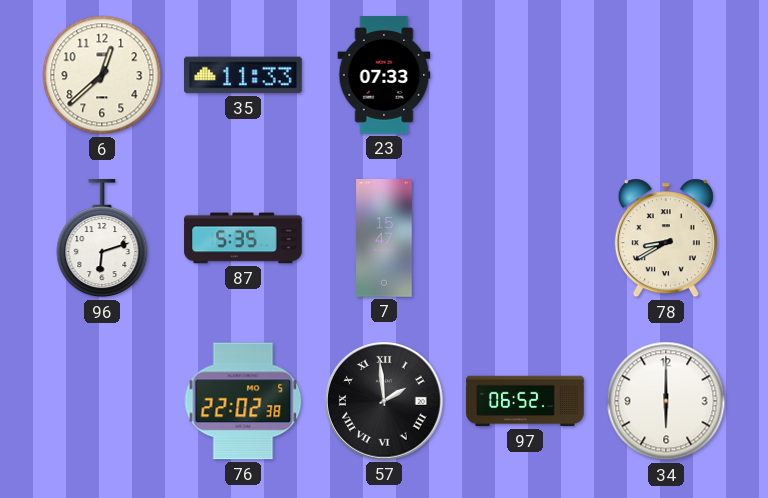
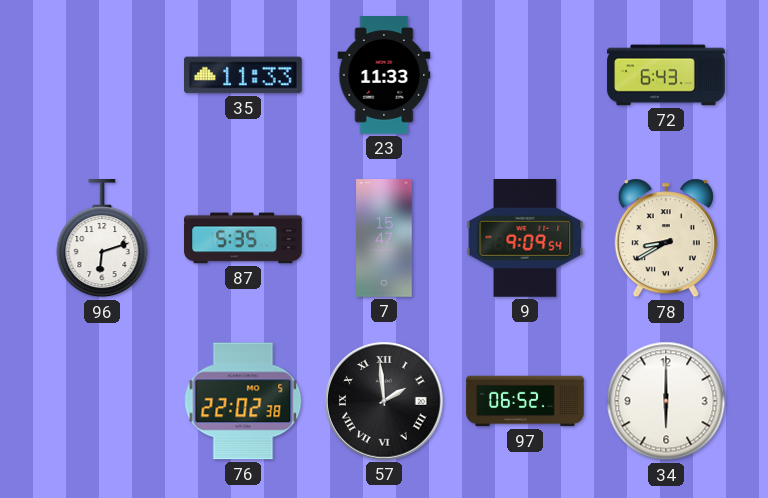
6: 12:38 -> none (102, 75)
23: 07:33 -> 11:33 (384, 75)
72: none -> 6:43 (666, 75)
9: none -> 9:09 (525, 239)
